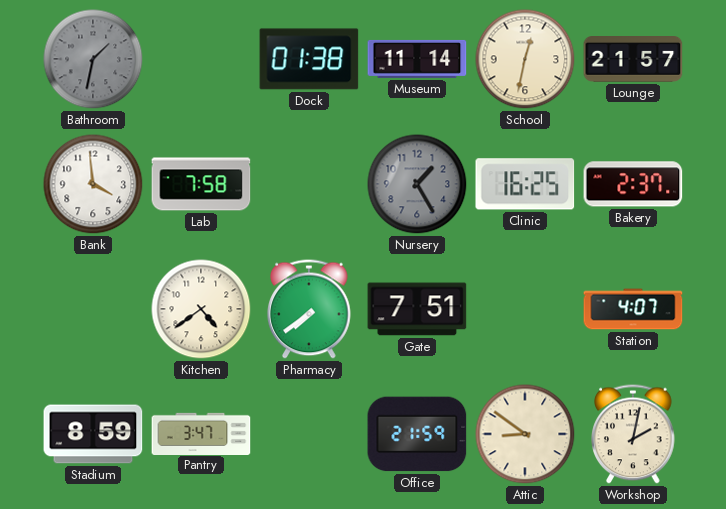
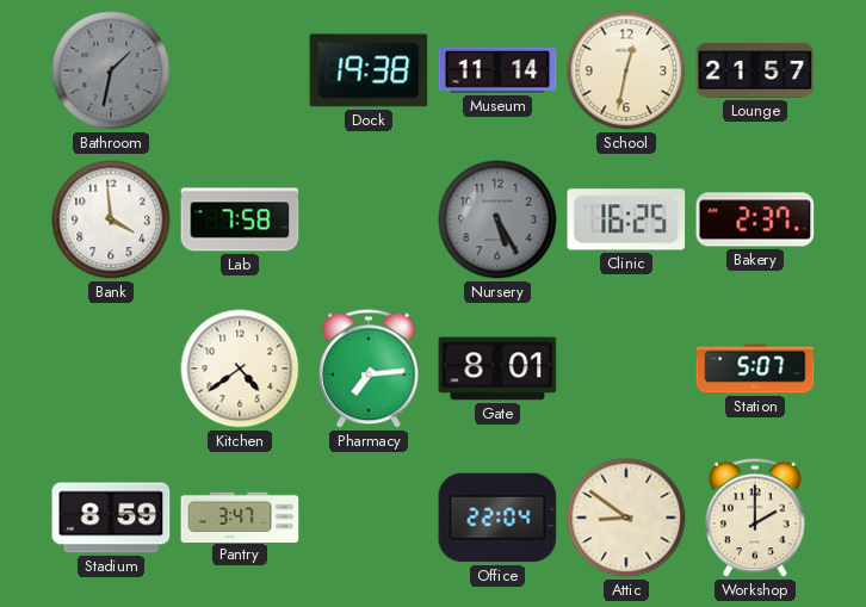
Dock: 01:38 -> 19:38 (369, 70)
Nursery: 1:25 -> 5:25 (497, 219)
Pharmacy: 7:39 -> 7:14 (369, 368)
Gate: 7:51 -> 8:01 (497, 368)
Station: 4:07 -> 5:07 (755, 368)
Office: 21:59 -> 22:04 (497, 518)
Workshop: 2:02 -> 2:00 (755, 518)
